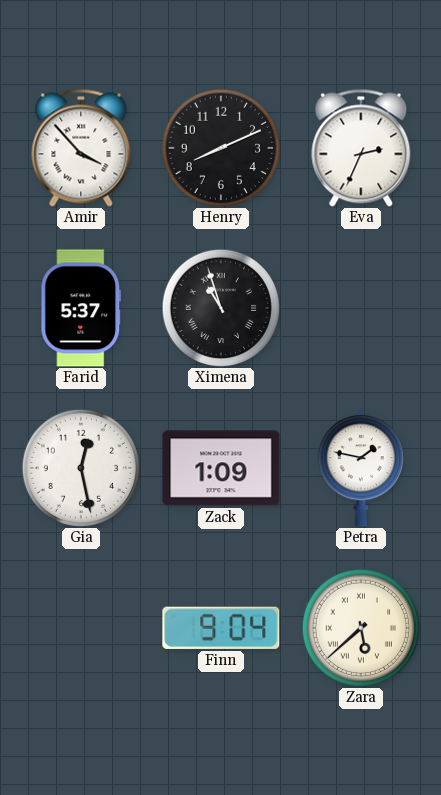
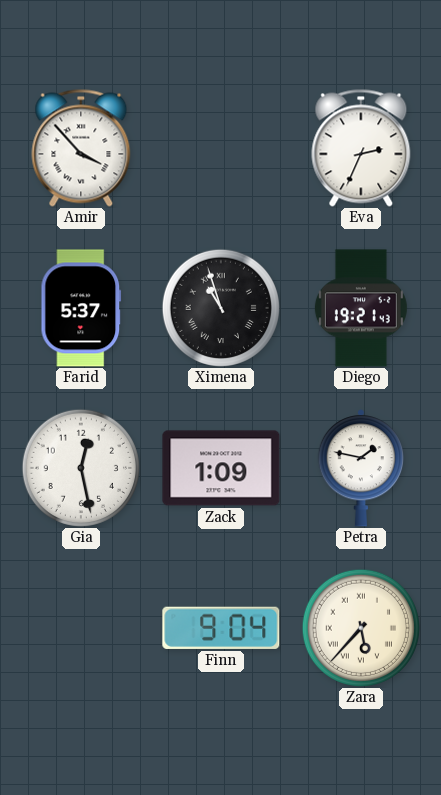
Henry: 8:11 -> none (220, 147)
Diego: none -> 19:21 (361, 308)
Zara: 5:38 -> 5:37 (360, 627)
